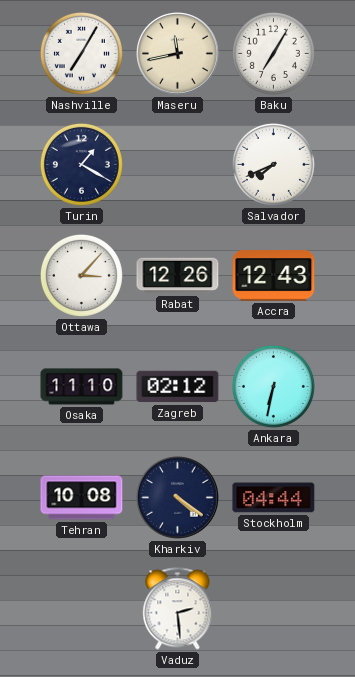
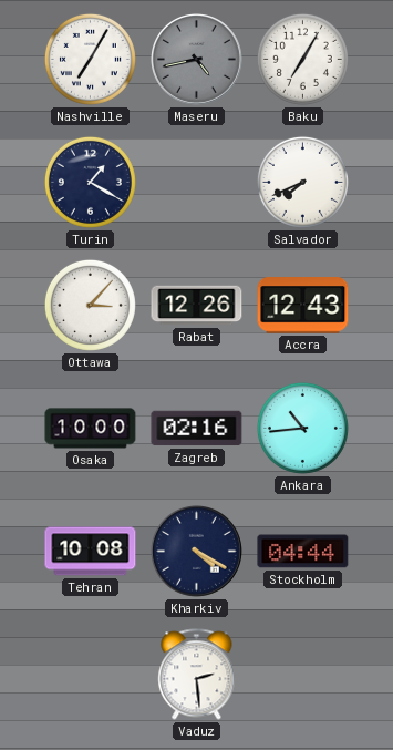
Maseru: 11:43 -> 4:43 (197, 60)
Maseru dial: cream -> grey (197, 60)
Osaka: 11:10 -> 10:00 (91, 429)
Zagreb: 02:12 -> 02:16 (197, 429)
Ankara: 6:32 -> 10:44 (302, 428)
Kharkiv: 4:21 -> 4:20 (197, 552)
